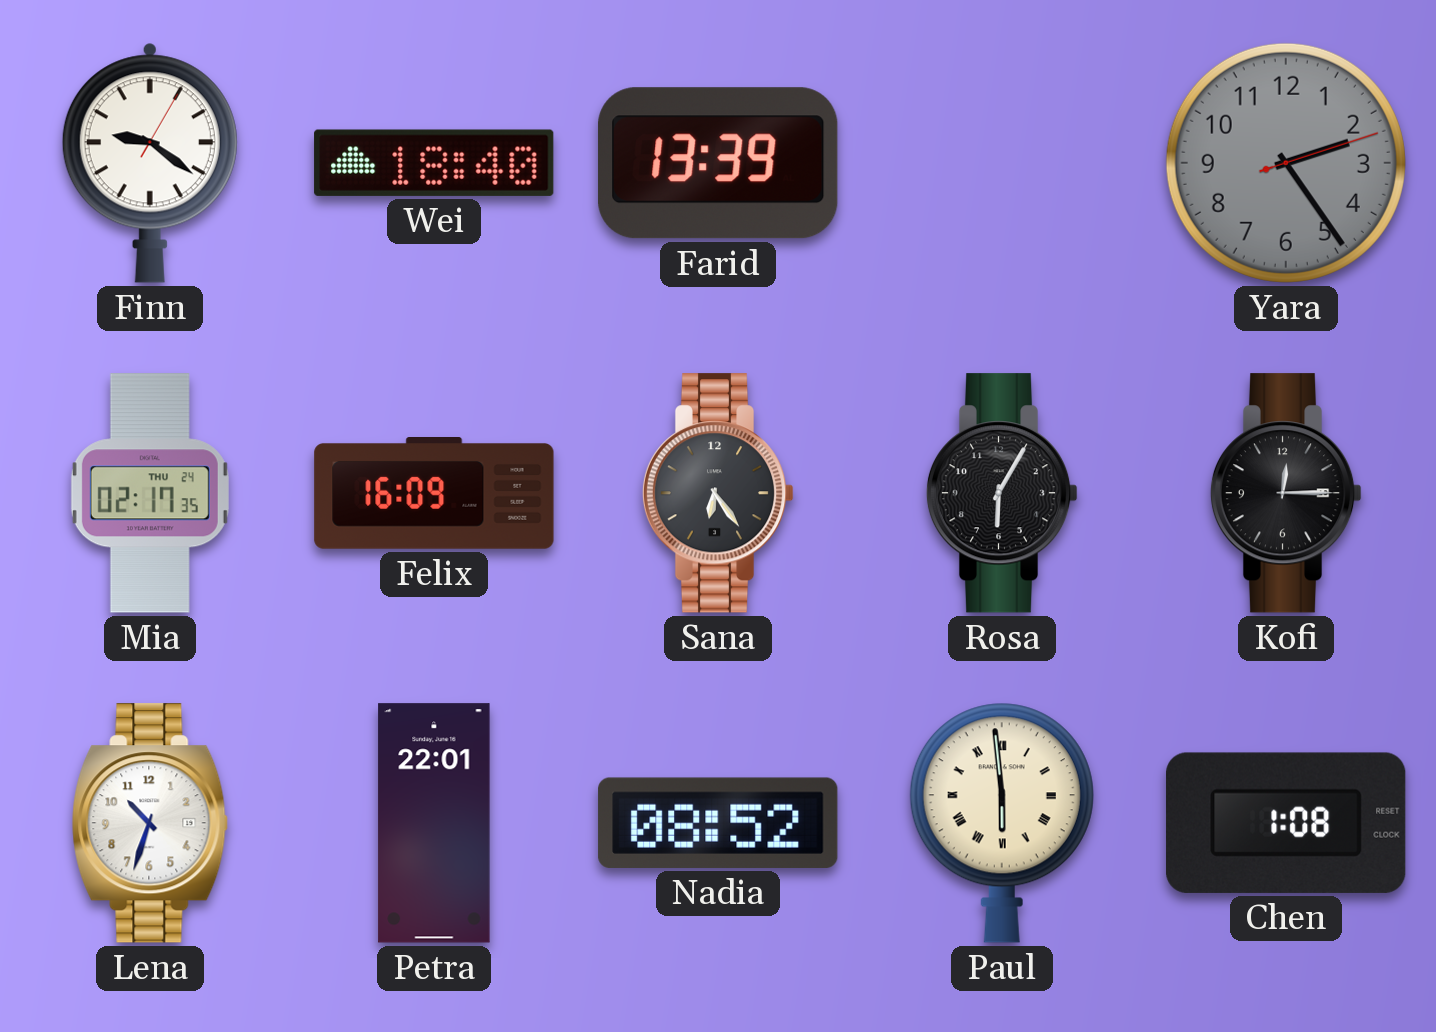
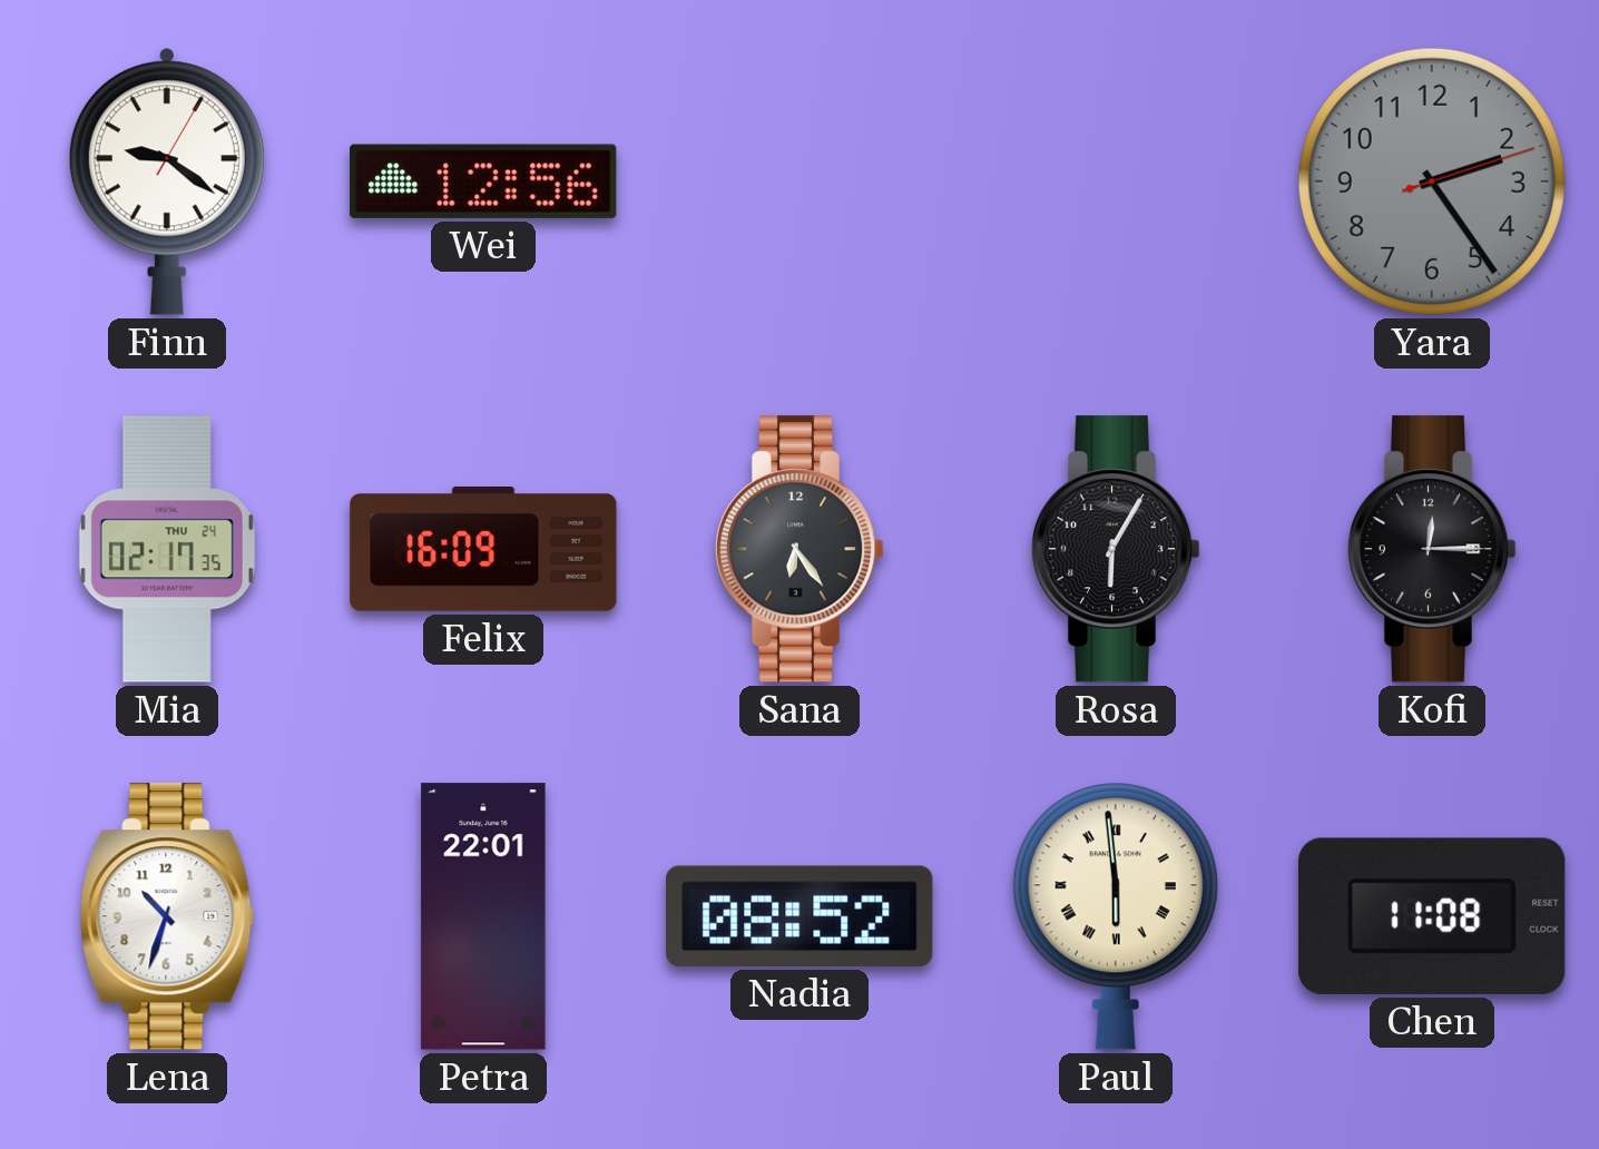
Wei: 18:40 -> 12:56 (483, 181)
Farid: 13:39 -> none (718, 163)
Chen: 1:08 -> 11:08 (1432, 916)
